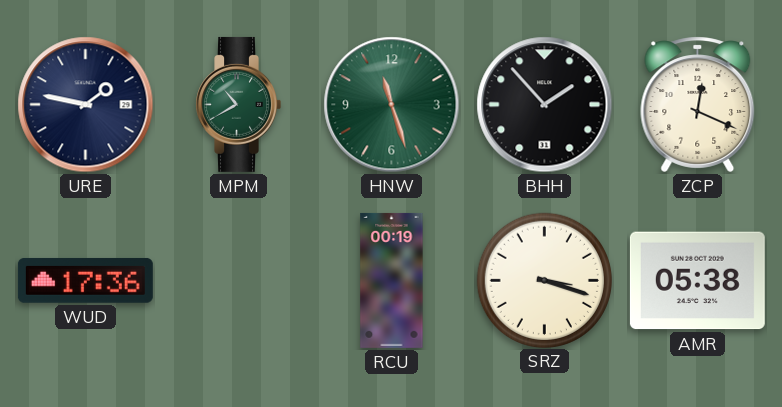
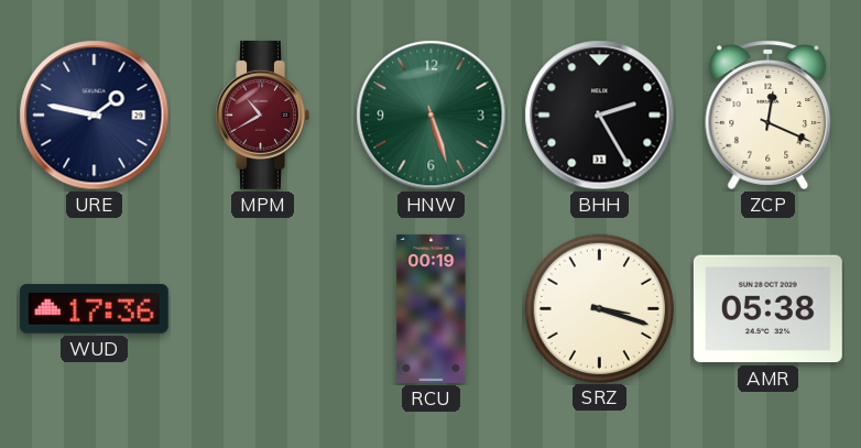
MPM dial: green -> burgundy (262, 114)
HNW: 11:27 -> 5:27 (432, 116)
BHH: 1:53 -> 2:25 (600, 116)
